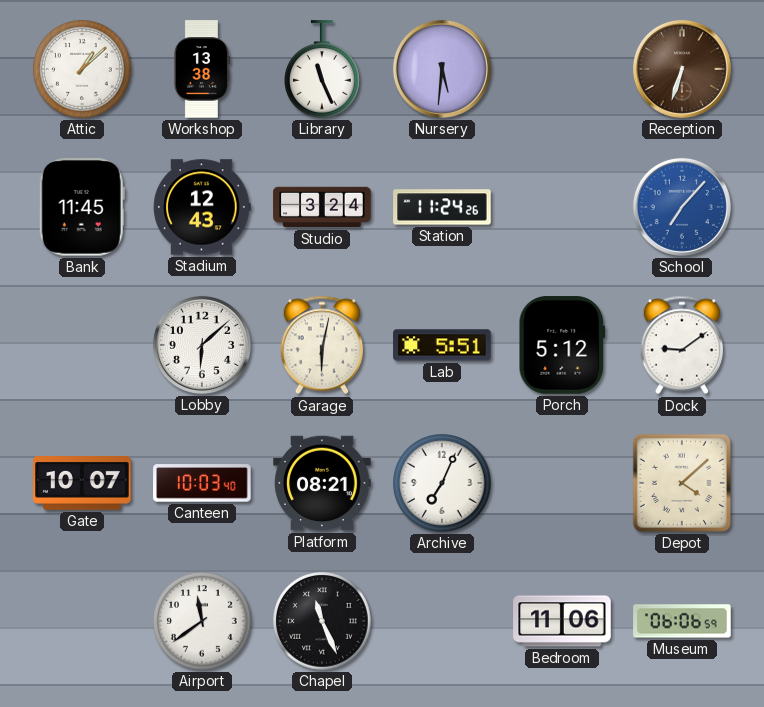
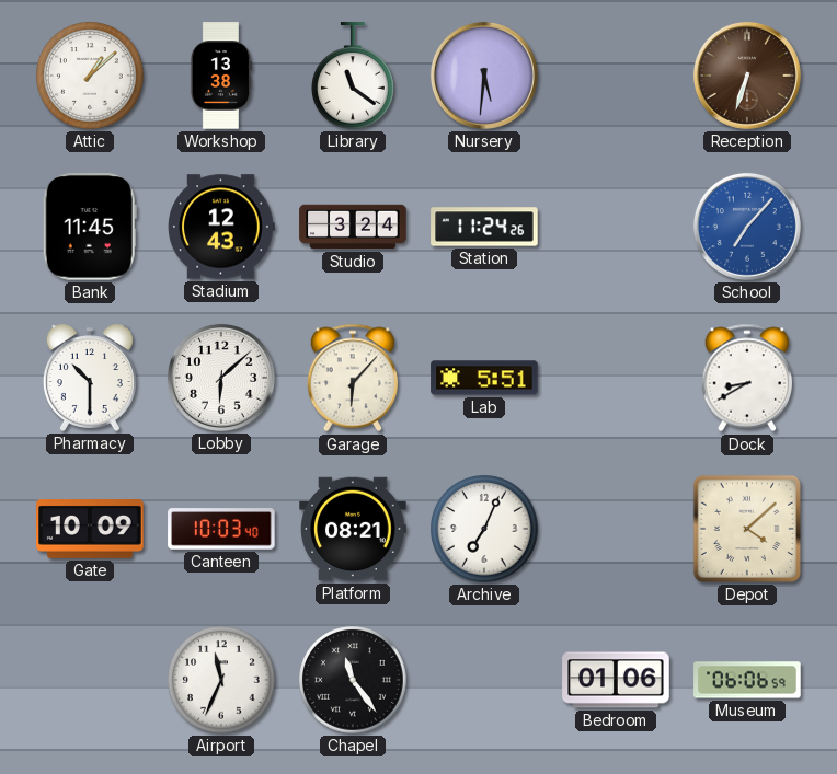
Library: 11:26 -> 11:21 (354, 76)
Pharmacy: none -> 10:30 (90, 378)
Garage: 6:02 -> 6:07 (352, 378)
Porch: 5:12 -> none (562, 345)
Dock: 9:09 -> 8:40 (746, 378)
Gate: 10:07 -> 10:09 (90, 530)
Airport: 11:39 -> 11:34 (221, 680)
Chapel: 11:26 -> 11:24 (353, 680)
Bedroom: 11:06 -> 01:06 (616, 680)
